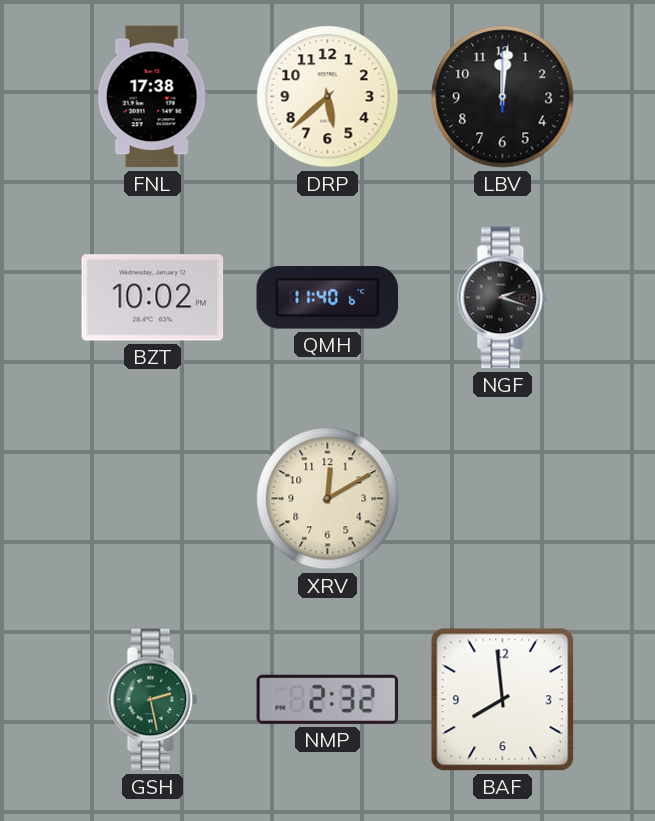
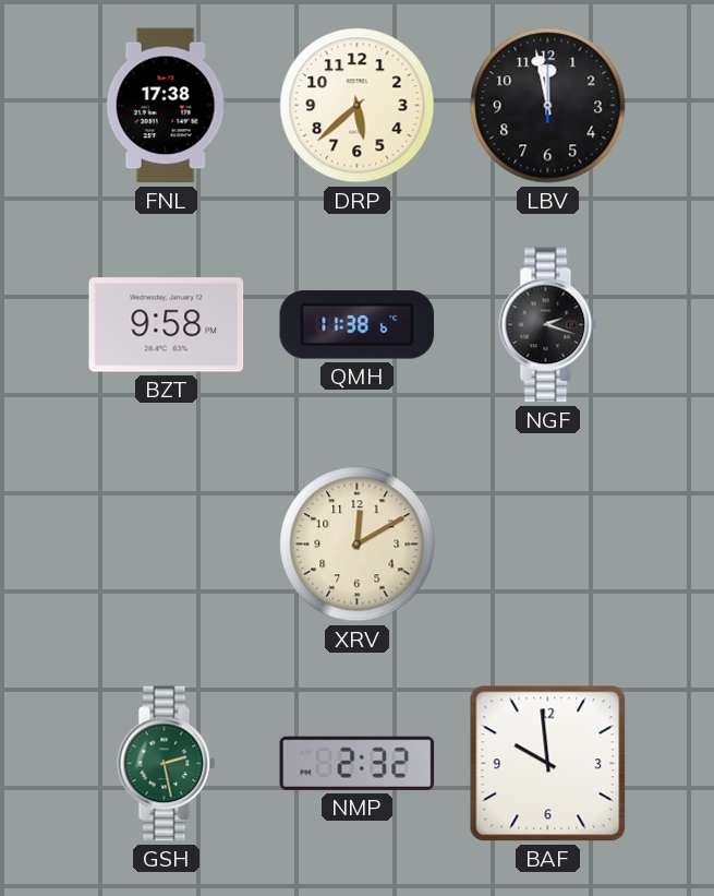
LBV: 12:01 -> 11:58 (548, 106)
BZT: 10:02 -> 9:58 (167, 325)
QMH: 11:40 -> 11:38 (358, 325)
BAF: 7:59 -> 9:59 (548, 764)
